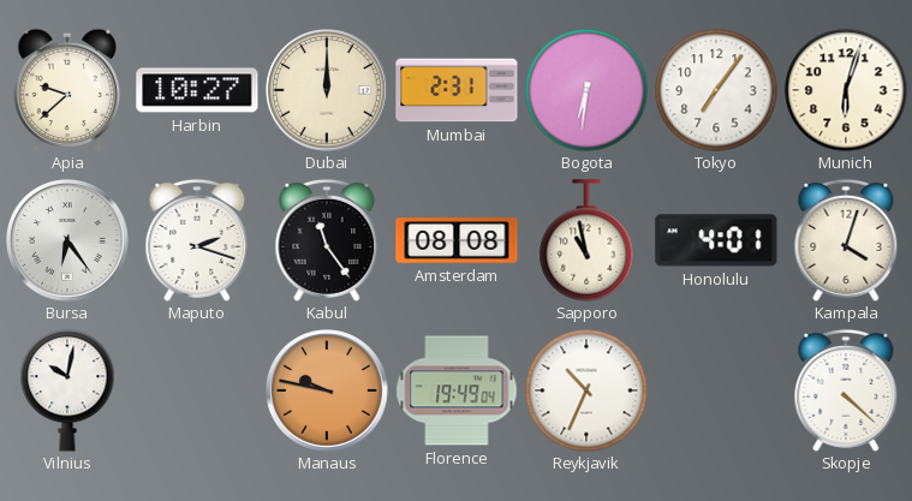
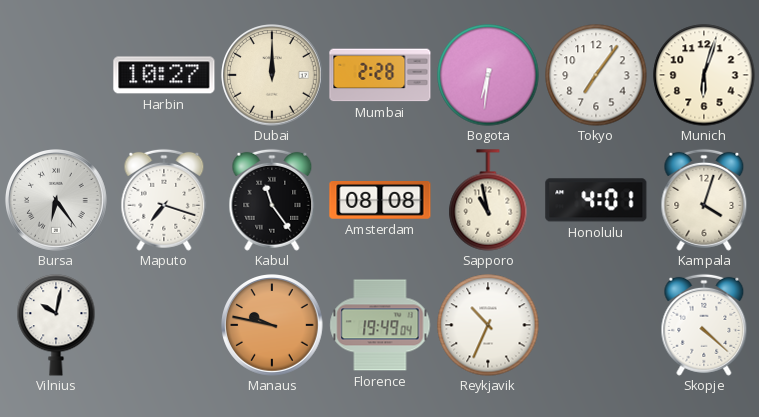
Apia: 9:38 -> none (67, 90)
Mumbai: 2:31 -> 2:28 (380, 75)
Maputo: 2:18 -> 7:18 (164, 200)
